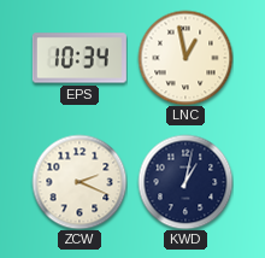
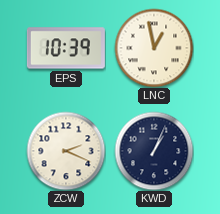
EPS: 10:34 -> 10:39 (66, 48)
KWD: 1:02 -> 1:04 (154, 151)
